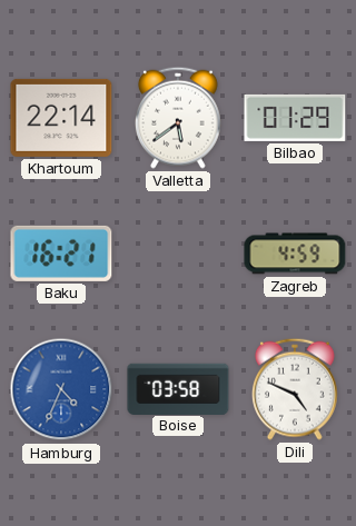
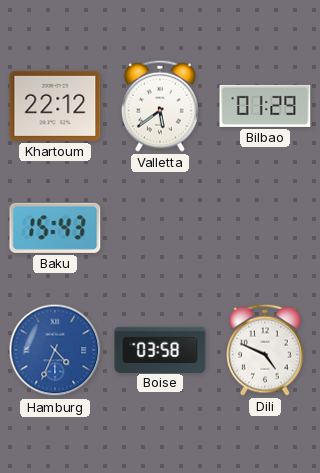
Khartoum: 22:14 -> 22:12 (55, 106)
Baku: 16:21 -> 15:43 (55, 228)
Zagreb: 4:59 -> none (295, 254)
